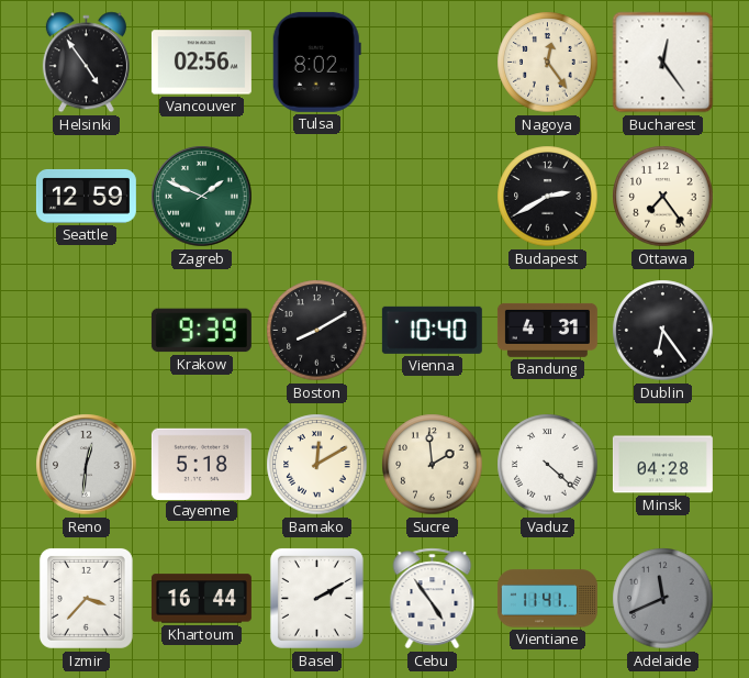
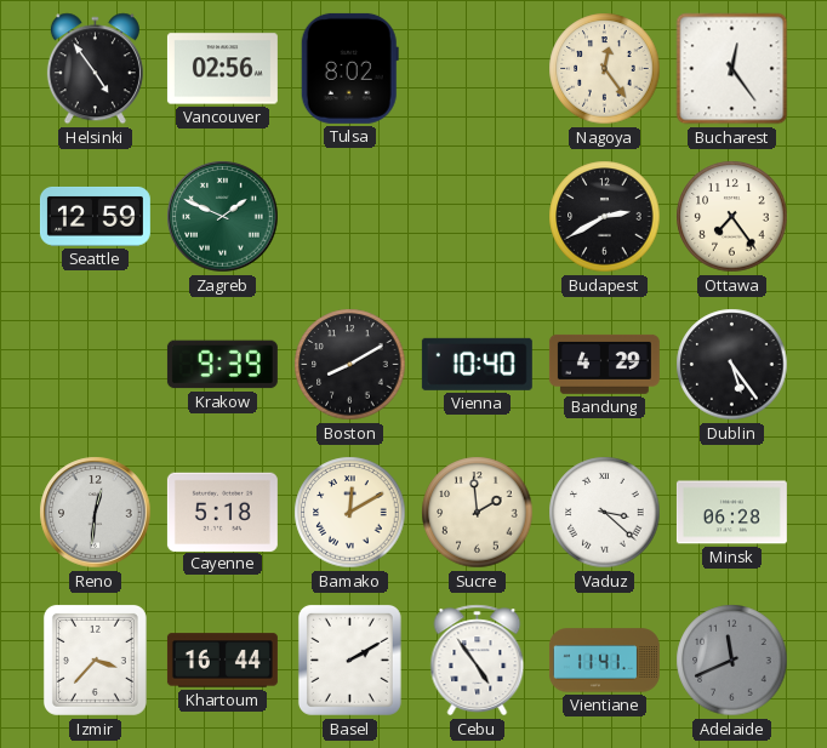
Bandung: 4:31 -> 4:29 (604, 364)
Dublin: 6:24 -> 5:24 (732, 365)
Vaduz: 4:22 -> 3:22 (605, 513)
Minsk: 04:28 -> 06:28 (731, 513)
